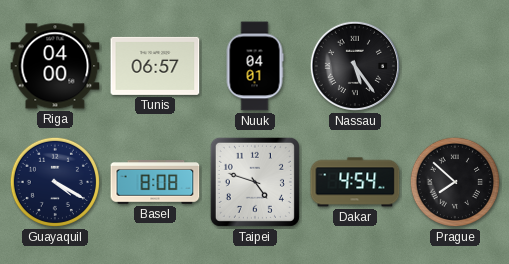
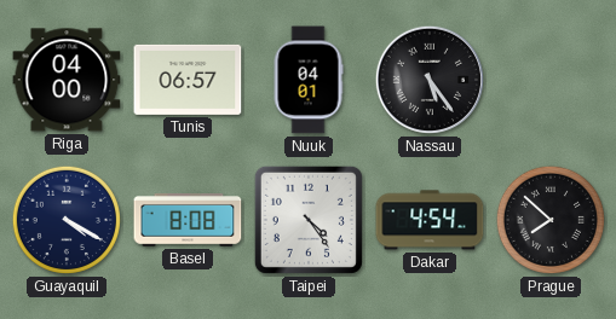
Taipei: 4:48 -> 4:24 (309, 220)
